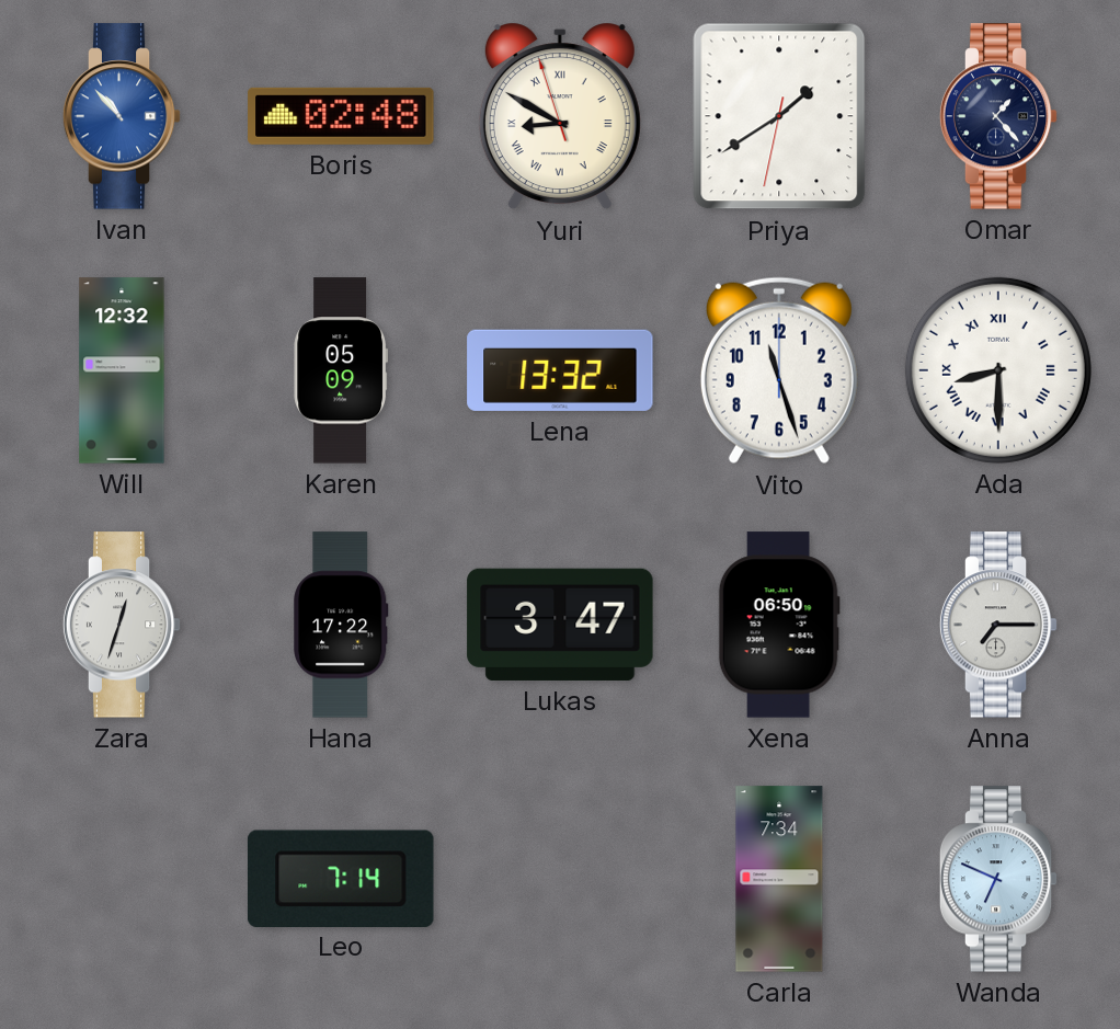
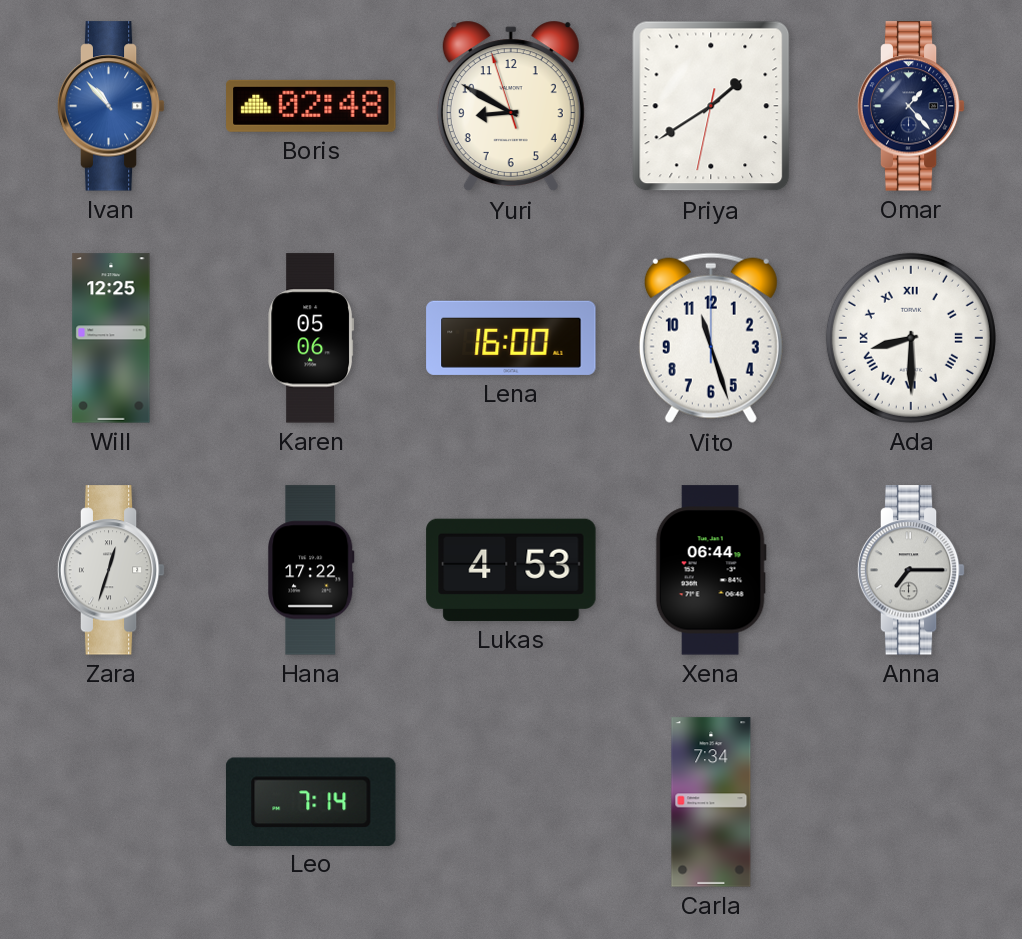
Yuri numerals: Roman -> Arabic (511, 106)
Will: 12:32 -> 12:25 (111, 338)
Karen: 05:09 -> 05:06 (311, 338)
Lena: 13:32 -> 16:00 (511, 338)
Lukas: 3:47 -> 4:53 (511, 570)
Xena: 06:50 -> 06:44 (711, 570)
Wanda: 6:49 -> none (998, 879)
